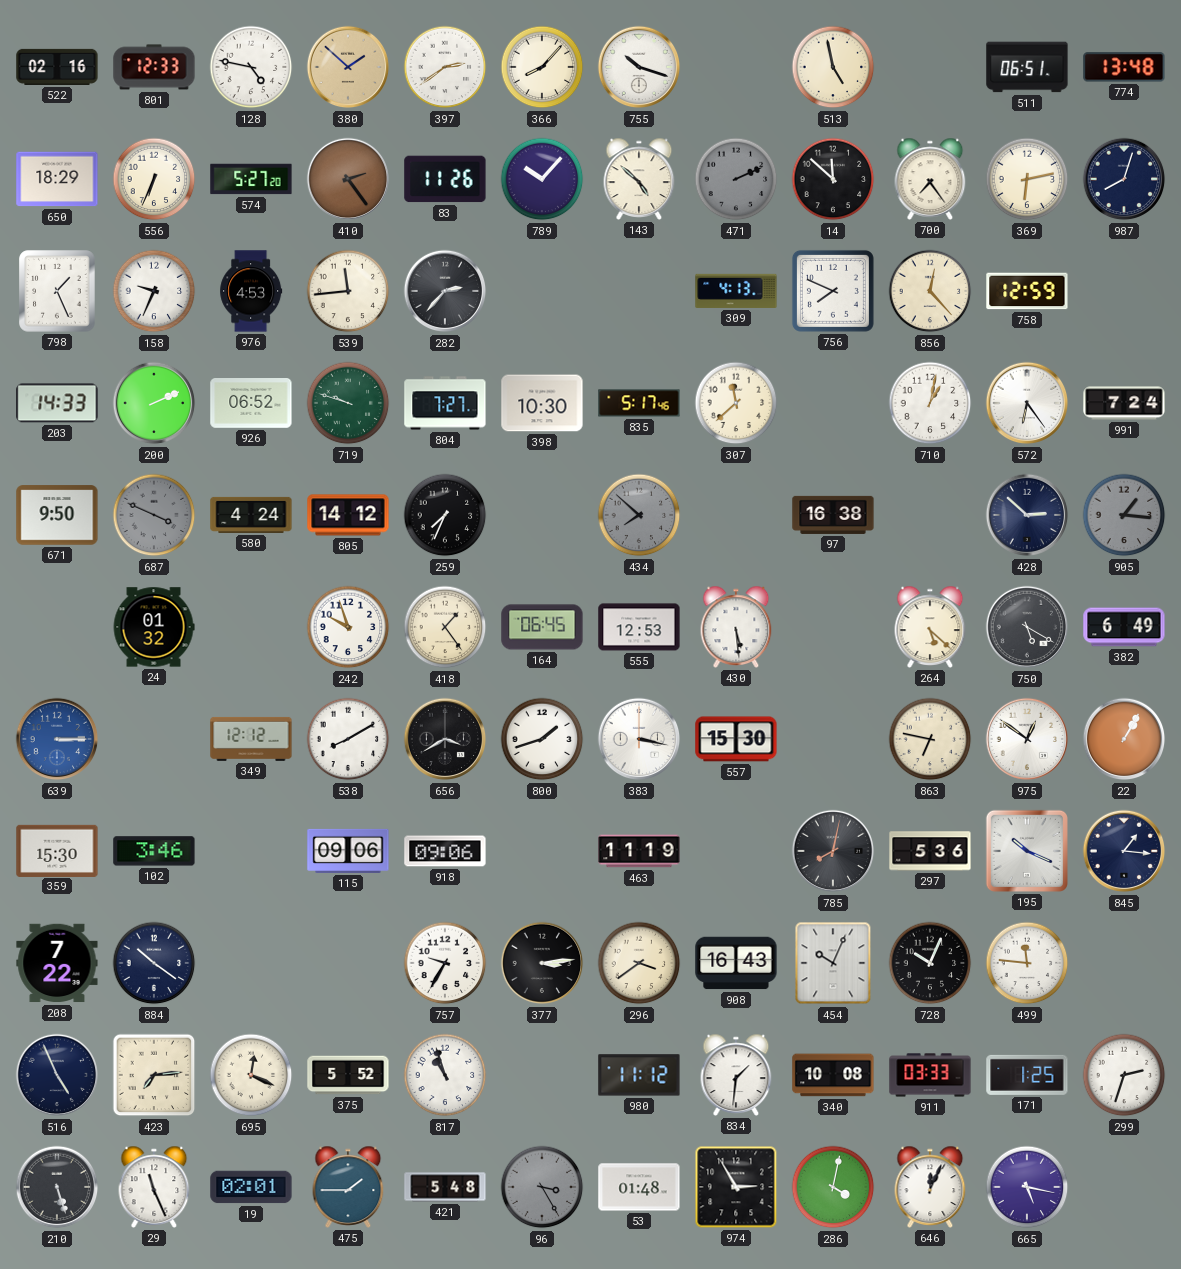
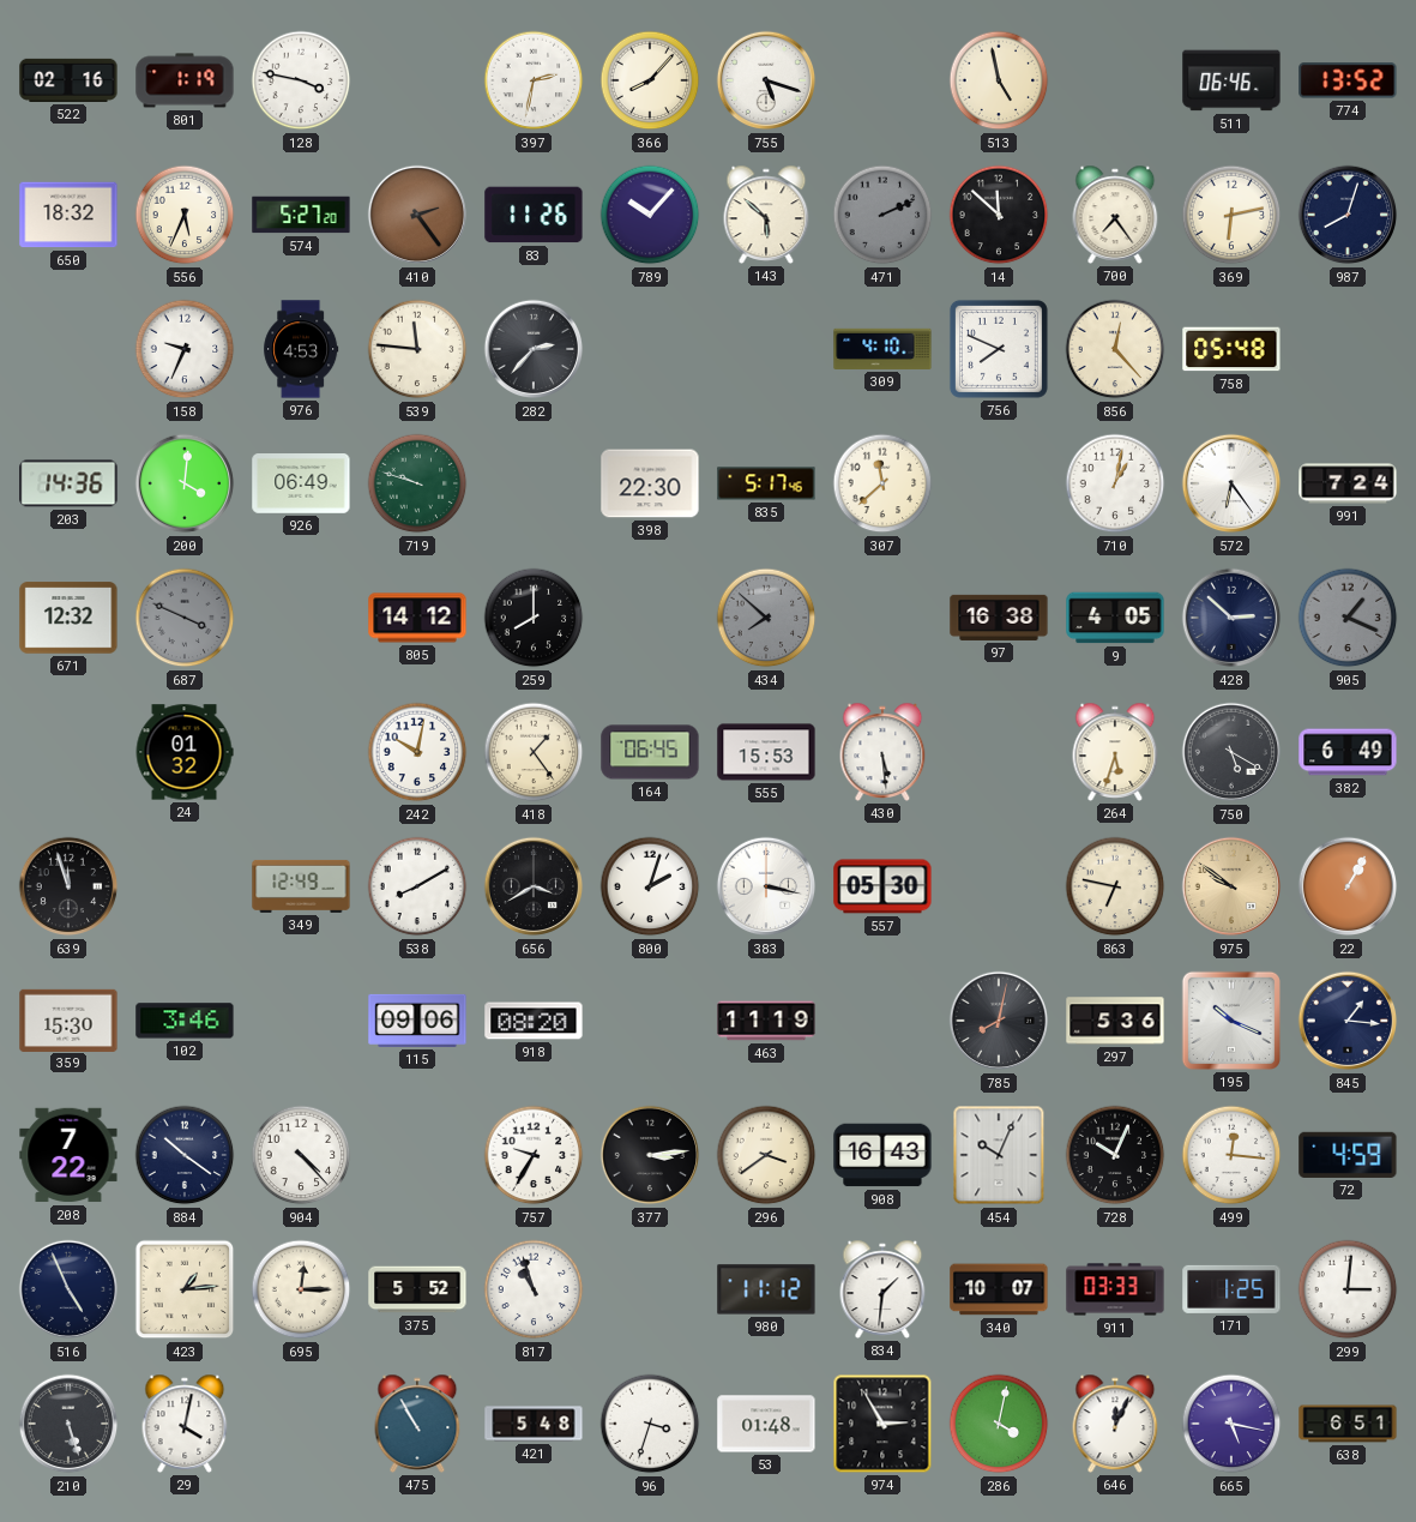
801: 12:33 -> 1:19 (185, 80)
128: 4:47 -> 3:47 (301, 80)
380: 1:52 -> none (348, 67)
397: 2:39 -> 2:32 (534, 80)
755: 10:18 -> 5:18 (766, 80)
511: 06:51 -> 06:46 (1231, 80)
774: 13:48 -> 13:52 (1348, 80)
650: 18:29 -> 18:32 (68, 215)
556: 6:34 -> 5:34 (185, 215)
143: 4:52 -> 5:52 (766, 215)
798: 1:26 -> none (57, 291)
539: 11:44 -> 11:46 (417, 349)
309: 4:13 -> 4:10 (882, 349)
758: 12:59 -> 05:48 (1231, 349)
203: 14:33 -> 14:36 (68, 483)
200: 2:11 -> 4:01 (185, 483)
926: 06:52 -> 06:49 (301, 485)
804: 7:27 -> none (445, 403)
398: 10:30 -> 22:30 (650, 483)
671: 9:50 -> 12:32 (68, 618)
580: 4:24 -> none (251, 515)
259: 7:34 -> 8:00 (534, 618)
9: none -> 4:05 (1115, 618)
905: 1:16 -> 1:19 (1348, 618)
242: 9:57 -> 10:02 (417, 752)
555: 12:53 -> 15:53 (766, 752)
264: 5:22 -> 5:33 (1115, 752)
639: 3:15 -> 11:57 (68, 886)
639 dial: blue -> black (68, 886)
349: 12:12 -> 12:49 (301, 886)
800: 1:42 -> 2:03 (650, 886)
557: 15:30 -> 05:30 (882, 886)
975: 12:51 -> 9:51 (1231, 886)
975 dial: white -> champagne (1231, 886)
918: 09:06 -> 08:20 (534, 1021)
904: none -> 4:23 (301, 1155)
499: 11:46 -> 12:16 (1231, 1155)
72: none -> 4:59 (1348, 1155)
423: 7:14 -> 1:14 (185, 1289)
695: 12:19 -> 12:15 (301, 1289)
340: 10:08 -> 10:07 (999, 1289)
299: 2:33 -> 3:01 (1348, 1289)
29: 11:26 -> 4:02 (185, 1424)
19: 02:01 -> none (251, 1187)
475: 1:45 -> 10:55 (417, 1424)
96: 3:25 -> 3:33 (650, 1424)
96 dial: grey -> white (650, 1424)
638: none -> 6:51 (1348, 1424)
